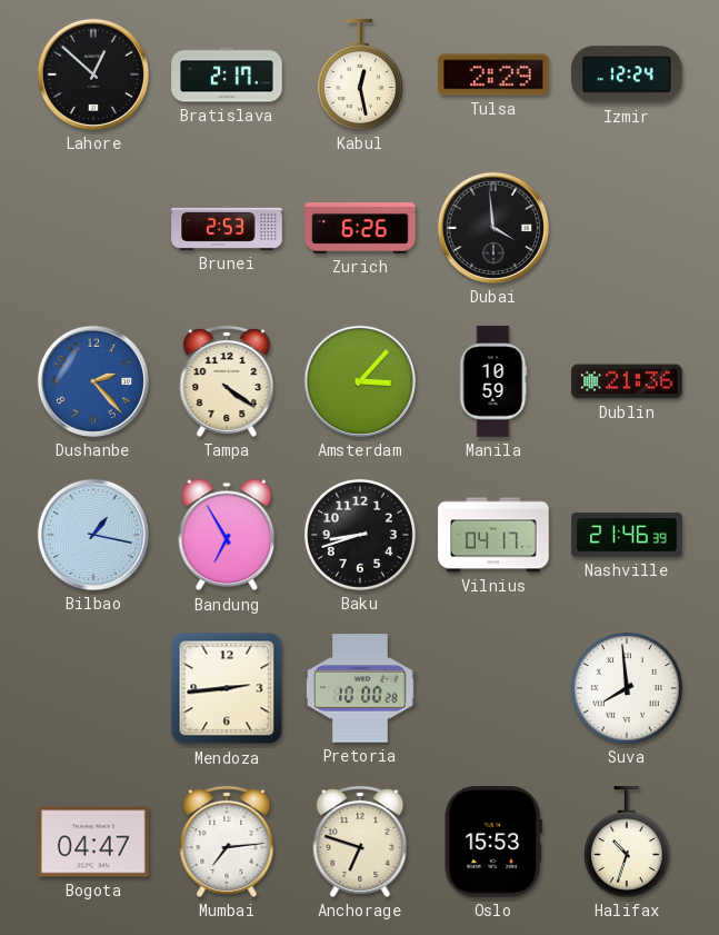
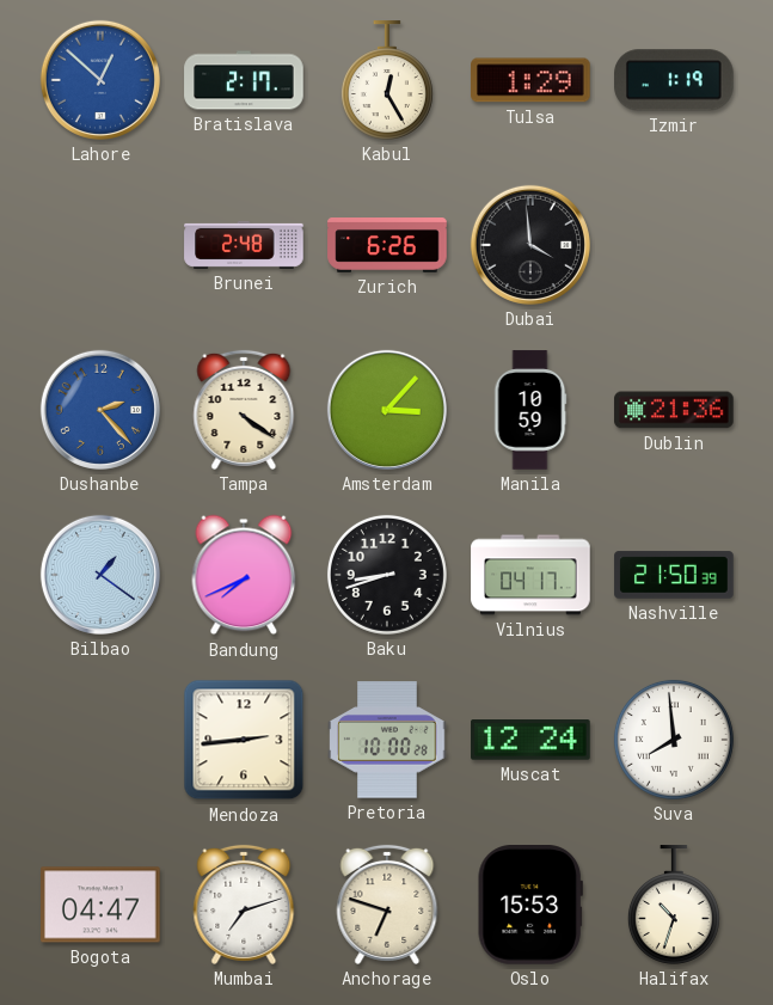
Lahore dial: black -> blue (100, 80)
Kabul: 12:28 -> 12:25 (387, 80)
Tulsa: 2:29 -> 1:29 (530, 80)
Izmir: 12:24 -> 1:19 (674, 80)
Brunei: 2:53 -> 2:48 (244, 245)
Bilbao: 1:17 -> 1:21 (100, 575)
Bandung: 6:55 -> 7:41 (244, 575)
Nashville: 21:46 -> 21:50 (674, 575)
Muscat: none -> 12:24 (530, 740)
Mumbai: 7:14 -> 7:12 (244, 905)
